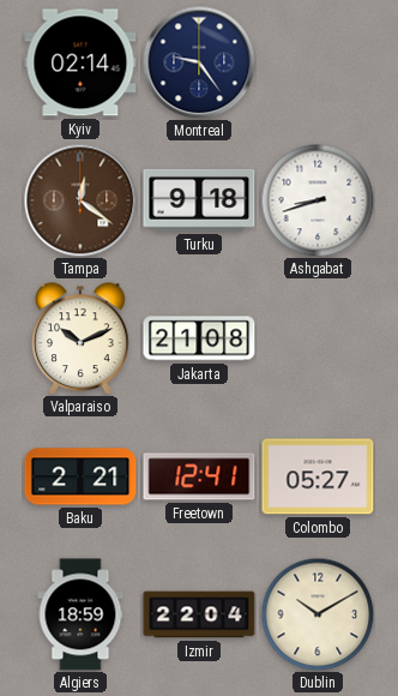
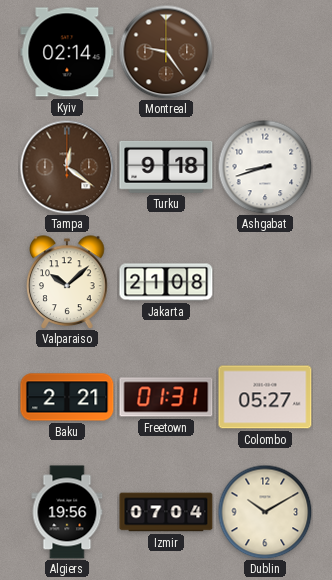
Montreal dial: navy -> brown (166, 52)
Valparaiso: 10:11 -> 10:08 (68, 282)
Freetown: 12:41 -> 01:31 (166, 397)
Algiers: 18:59 -> 19:56 (67, 512)
Izmir: 22:04 -> 07:04 (166, 512)
